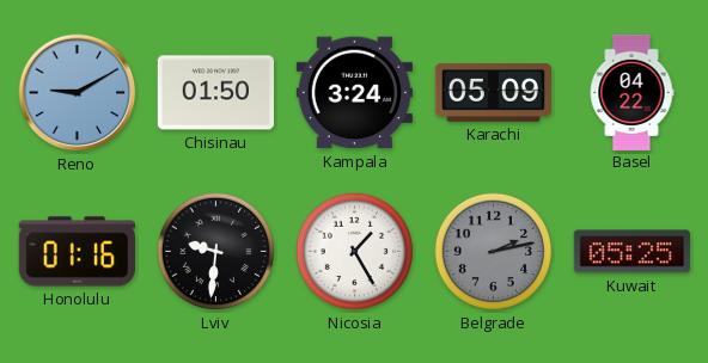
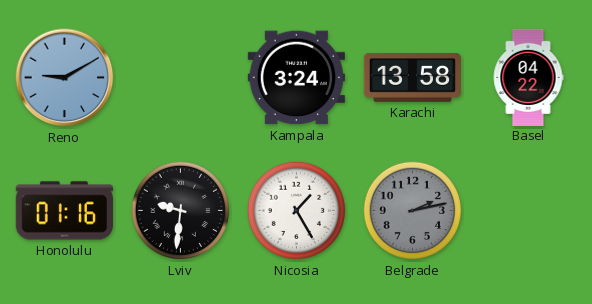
Chisinau: 01:50 -> none (215, 93)
Karachi: 05:09 -> 13:58 (412, 77)
Kuwait: 05:25 -> none (631, 252)
